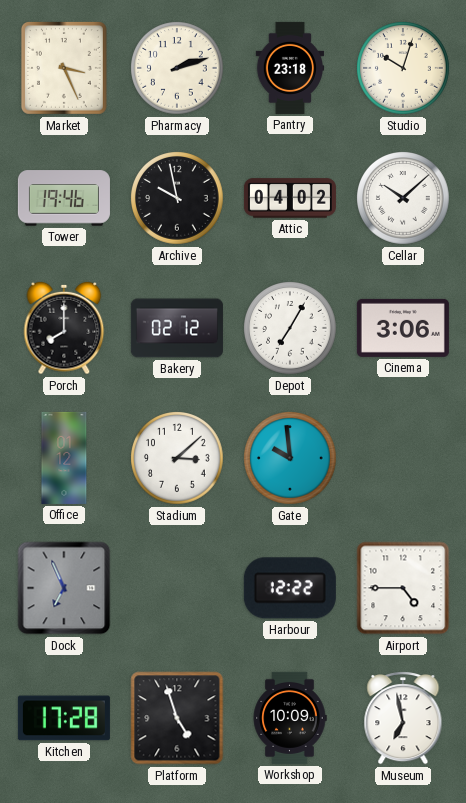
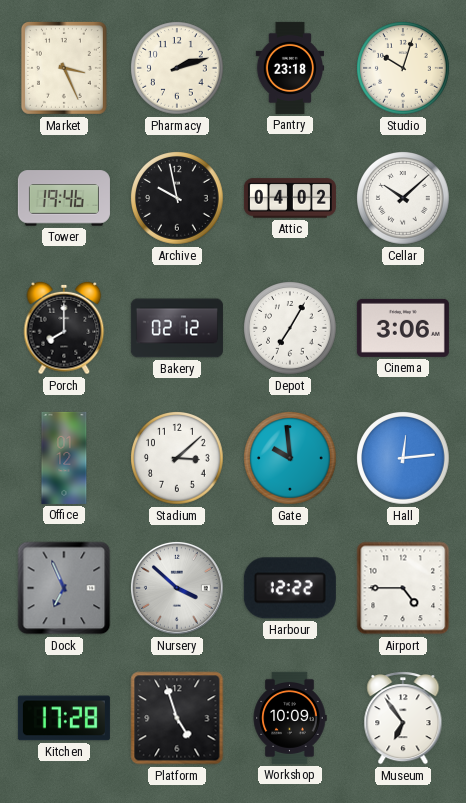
Hall: none -> 12:14 (404, 459)
Nursery: none -> 3:52 (177, 588)
Museum: 6:58 -> 6:54 (403, 719)
